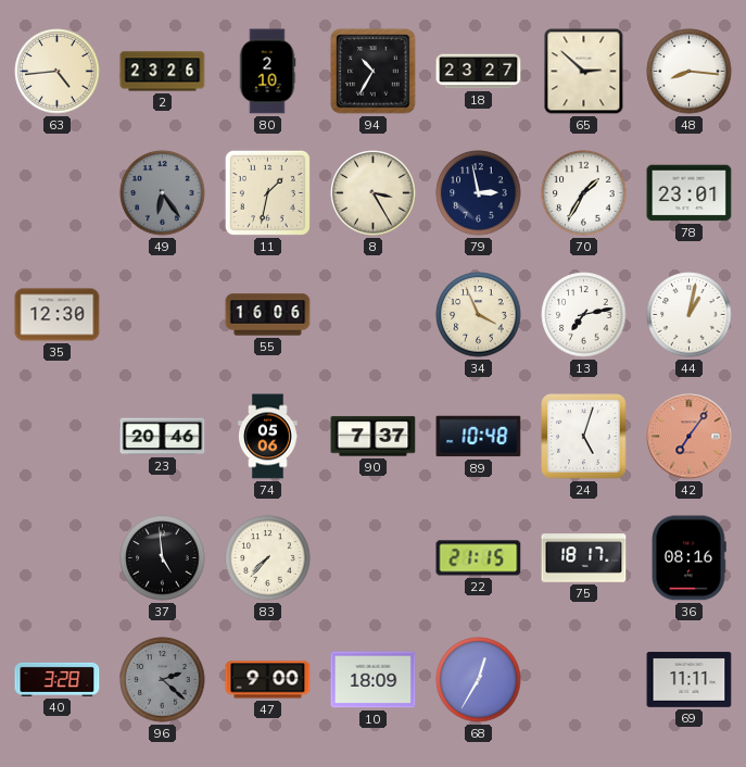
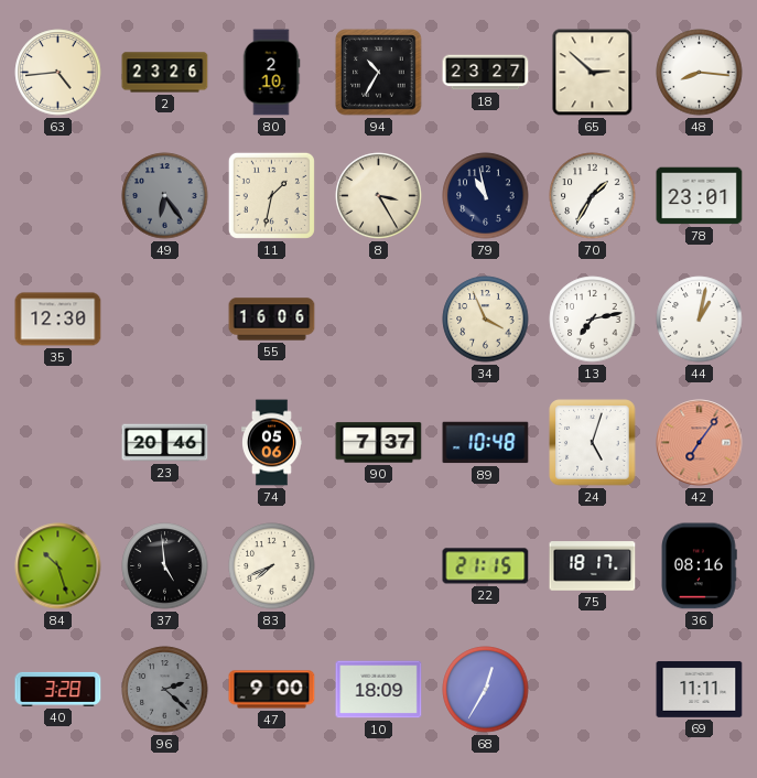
79: 2:58 -> 10:58 (486, 196)
84: none -> 10:27 (58, 566)
83: 7:37 -> 7:41 (272, 566)
